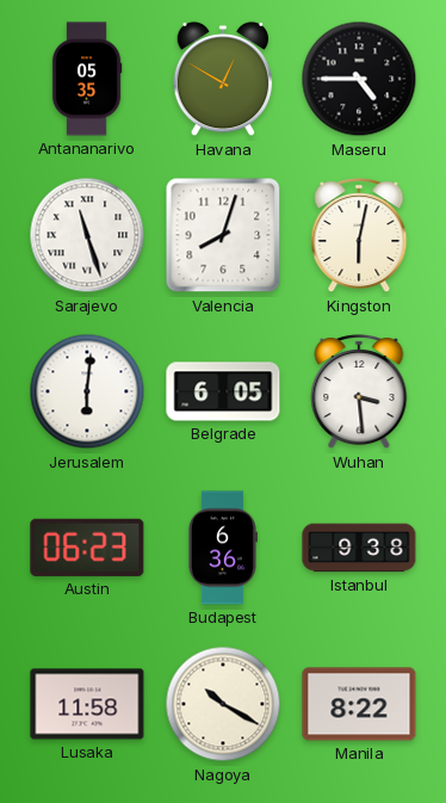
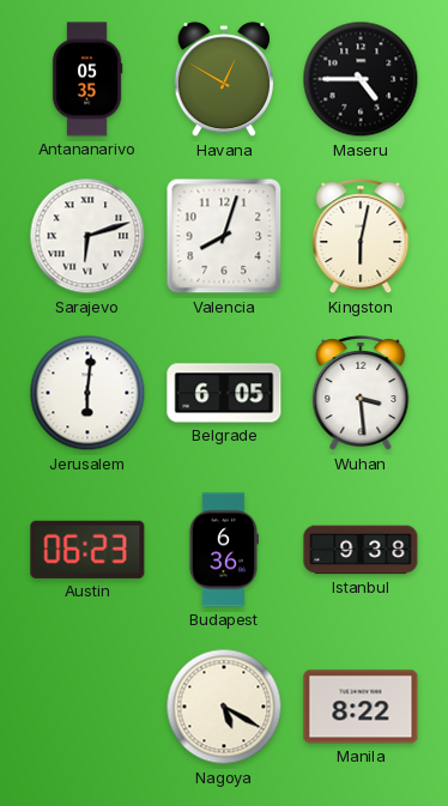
Sarajevo: 11:27 -> 6:12 (87, 236)
Lusaka: 11:58 -> none (87, 704)
Nagoya: 10:20 -> 5:20 (224, 707)
